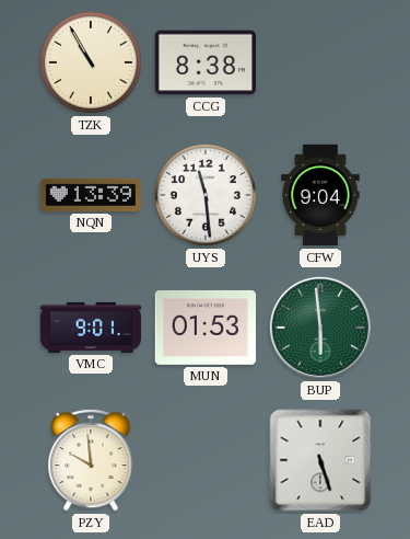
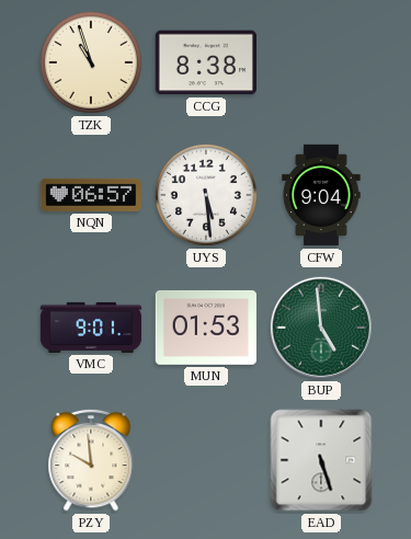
TZK: 10:55 -> 10:57 (91, 62)
NQN: 13:39 -> 06:57 (90, 195)
UYS: 11:29 -> 5:29 (206, 195)
BUP: 5:59 -> 4:59 (321, 328)
